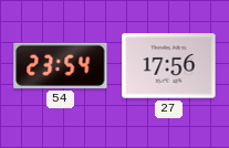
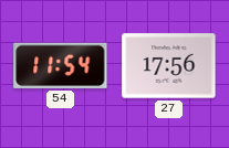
54: 23:54 -> 11:54 (61, 65)
